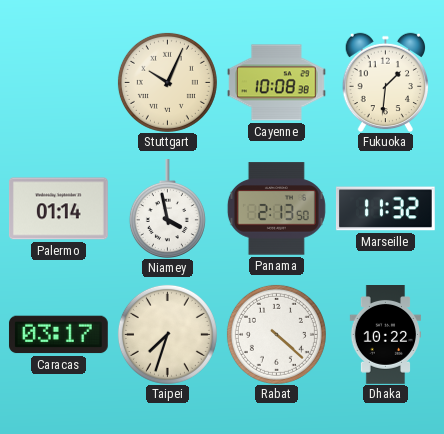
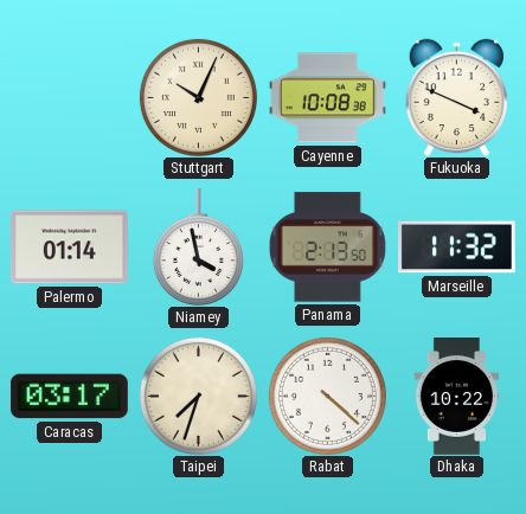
Fukuoka: 1:31 -> 3:49 (456, 97)
